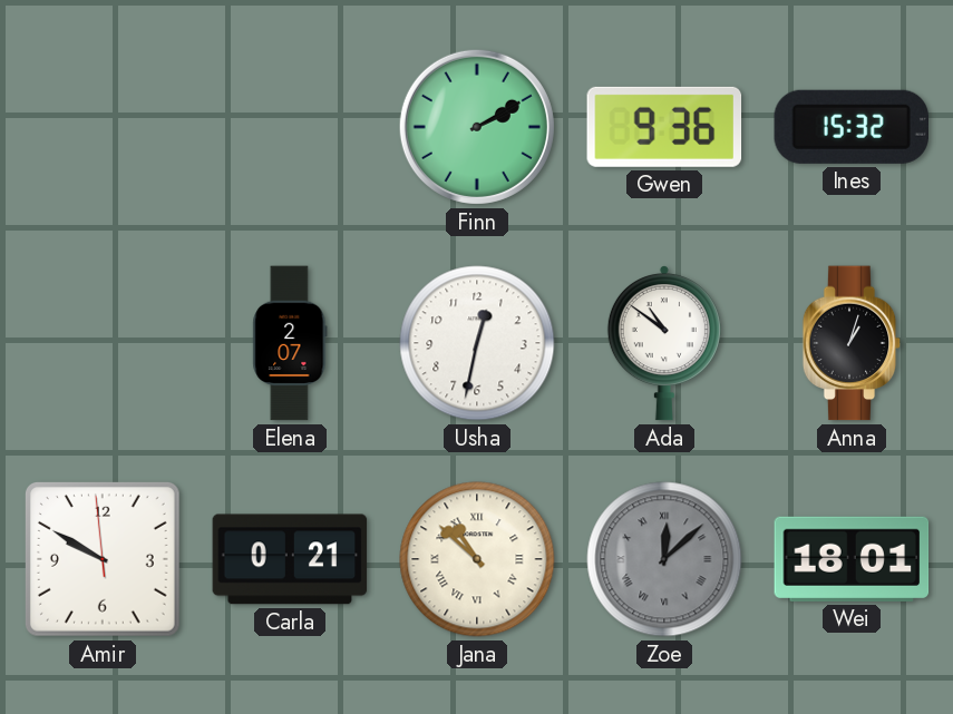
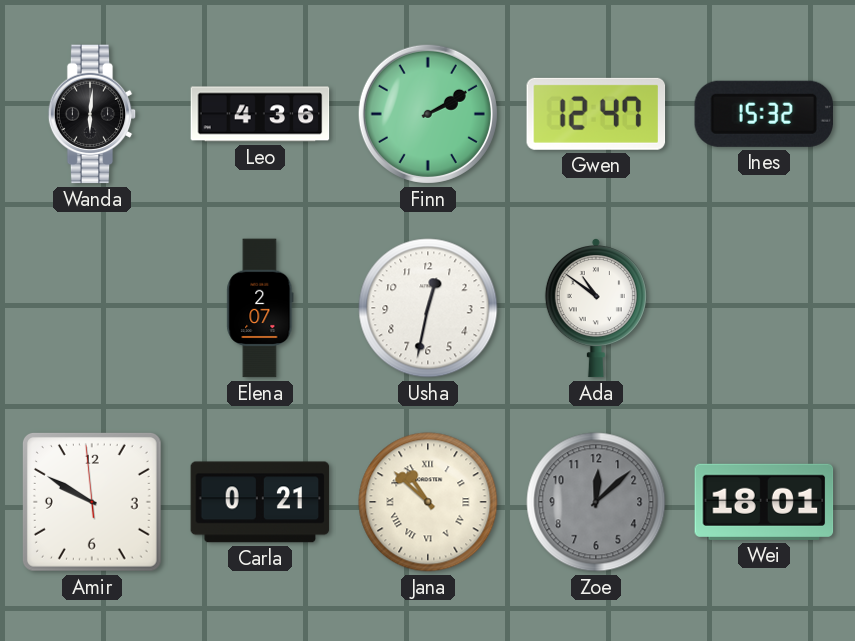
Wanda: none -> 6:01 (92, 114)
Leo: none -> 4:36 (260, 114)
Gwen: 9:36 -> 12:47 (596, 114)
Anna: 1:03 -> none (852, 343)
Zoe numerals: Roman -> Arabic (596, 502)
